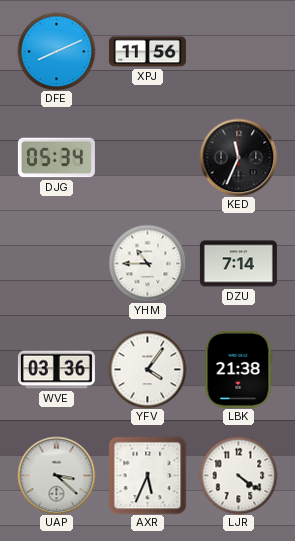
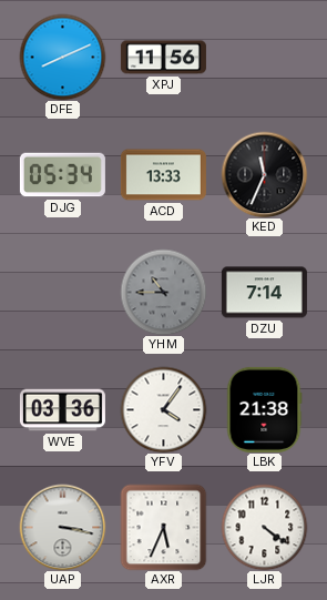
ACD: none -> 13:33 (163, 175)
YHM dial: white -> grey (163, 292)
UAP: 3:22 -> 3:17 (62, 527)
